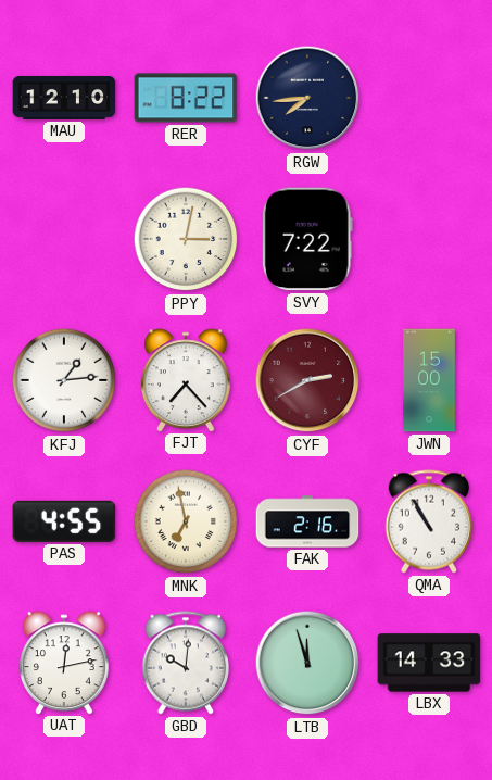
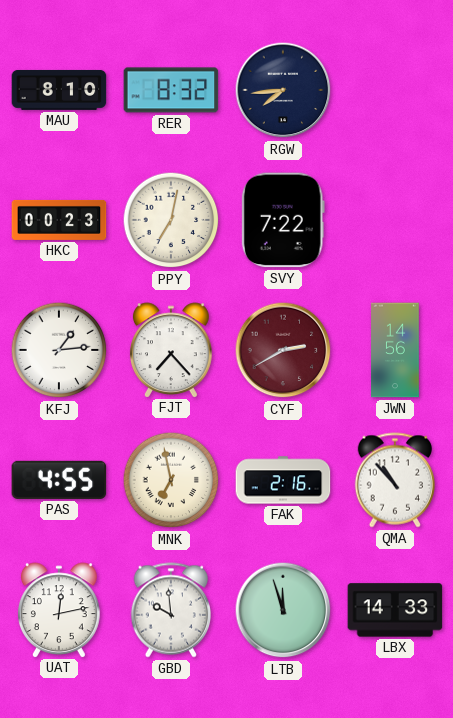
MAU: 12:10 -> 8:10 (59, 90)
RER: 8:22 -> 8:32 (171, 90)
HKC: none -> 00:23 (59, 220)
PPY: 3:02 -> 7:02 (171, 220)
JWN: 15:00 -> 14:56 (395, 350)
QMA: 10:55 -> 10:53 (394, 480)
GBD: 10:01 -> 9:59 (170, 610)
